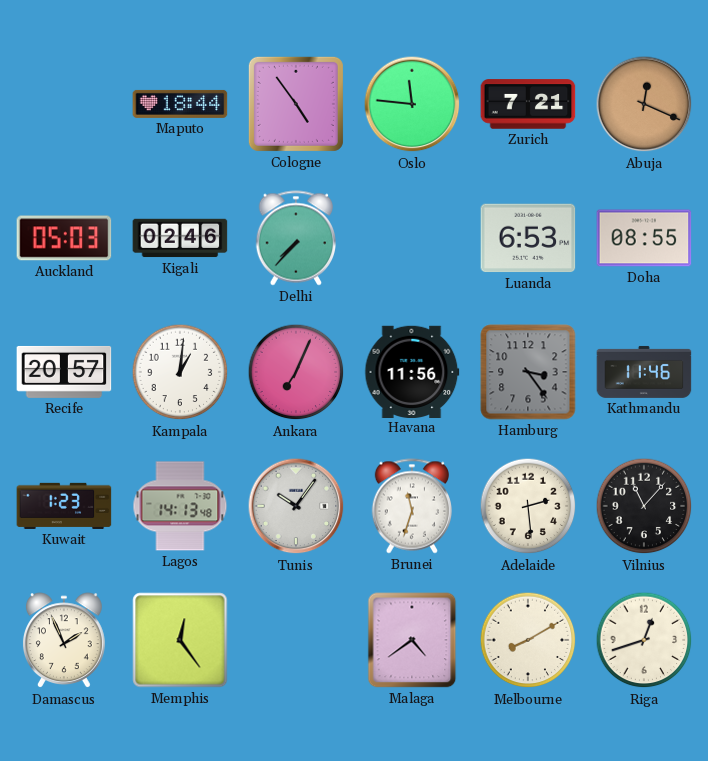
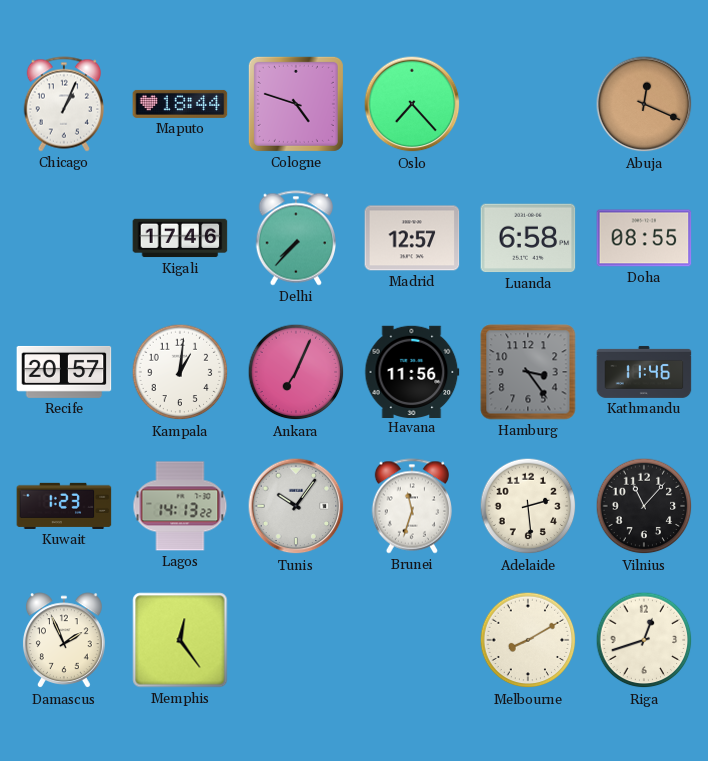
Chicago: none -> 1:04 (63, 104)
Cologne: 4:54 -> 4:48 (296, 104)
Oslo: 11:46 -> 7:23 (412, 104)
Zurich: 7:21 -> none (528, 104)
Auckland: 05:03 -> none (64, 238)
Kigali: 02:46 -> 17:46 (180, 238)
Madrid: none -> 12:57 (412, 238)
Luanda: 6:53 -> 6:58 (528, 238)
Lagos: 14:13:48 -> 14:13:22 (180, 506)
Malaga: 4:39 -> none (412, 640)
